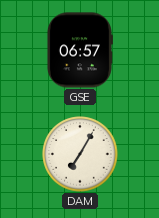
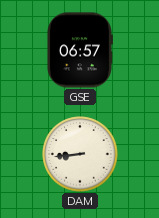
DAM: 7:05 -> 8:44 (80, 154)
